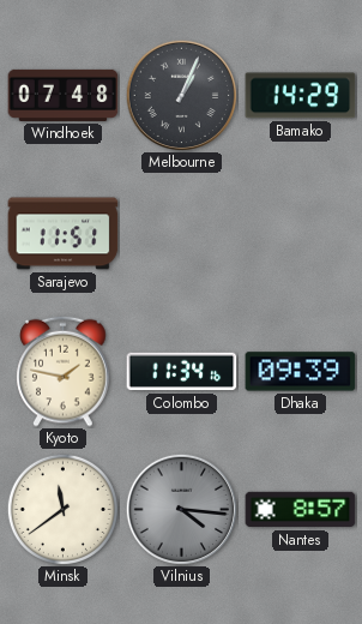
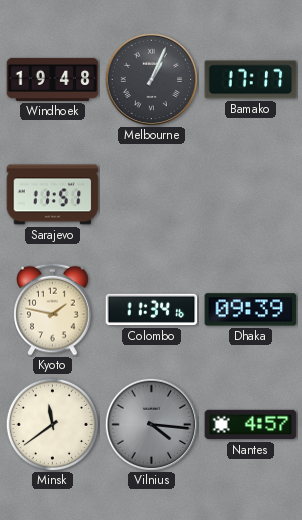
Windhoek: 07:48 -> 19:48 (53, 79)
Bamako: 14:29 -> 17:17 (251, 80)
Nantes: 8:57 -> 4:57 (251, 425)
